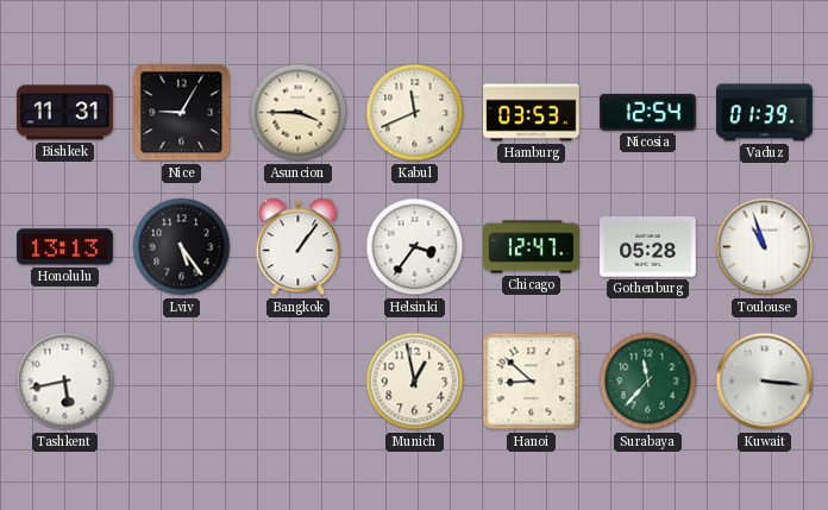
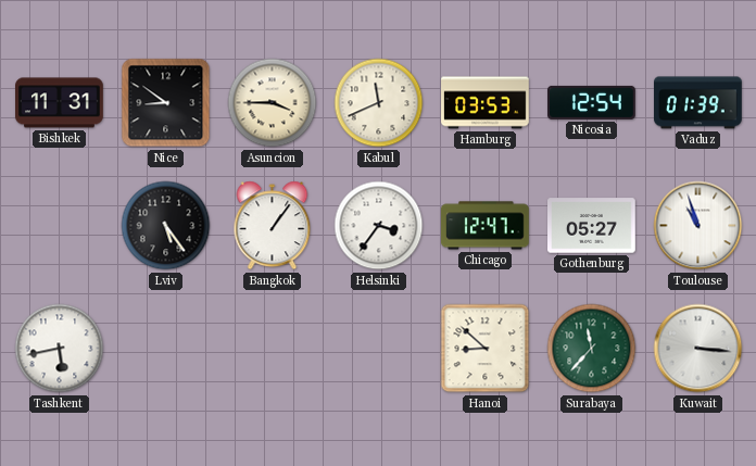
Nice: 9:05 -> 8:51 (166, 103)
Honolulu: 13:13 -> none (65, 247)
Gothenburg: 05:28 -> 05:27 (592, 226)
Munich: 12:58 -> none (415, 382)
